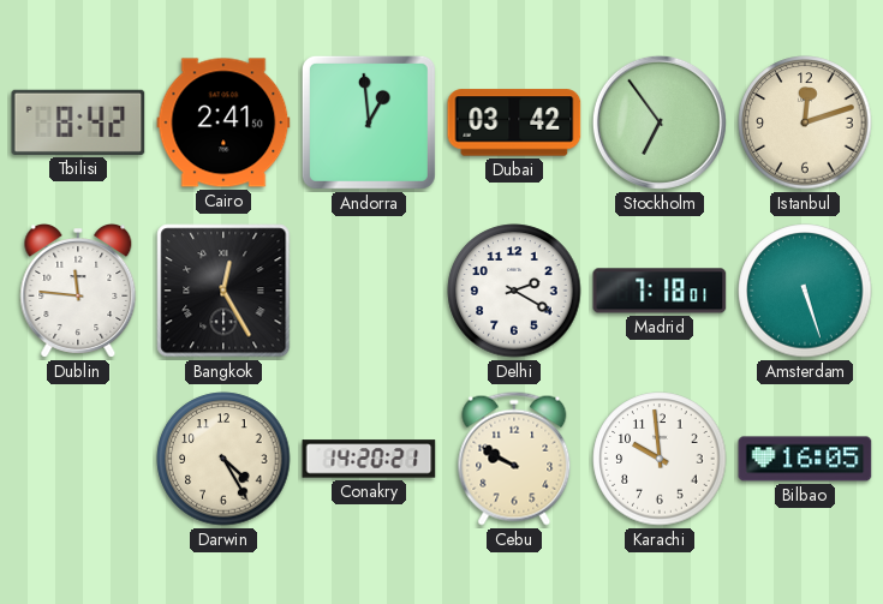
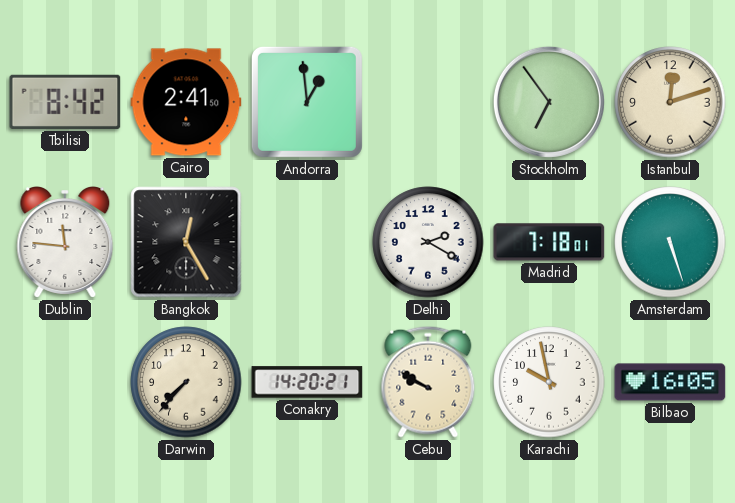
Dubai: 03:42 -> none (514, 122)
Darwin: 4:25 -> 7:37 (186, 382)
Karachi: 9:59 -> 9:58 (549, 382)
